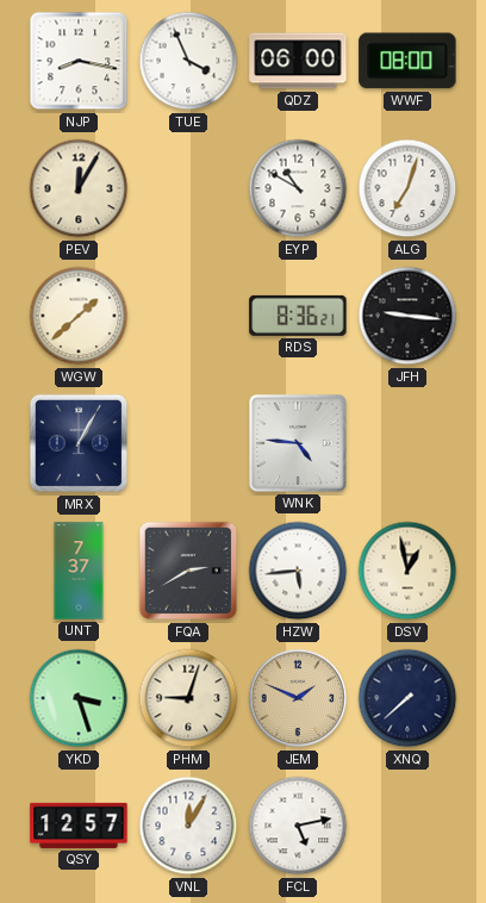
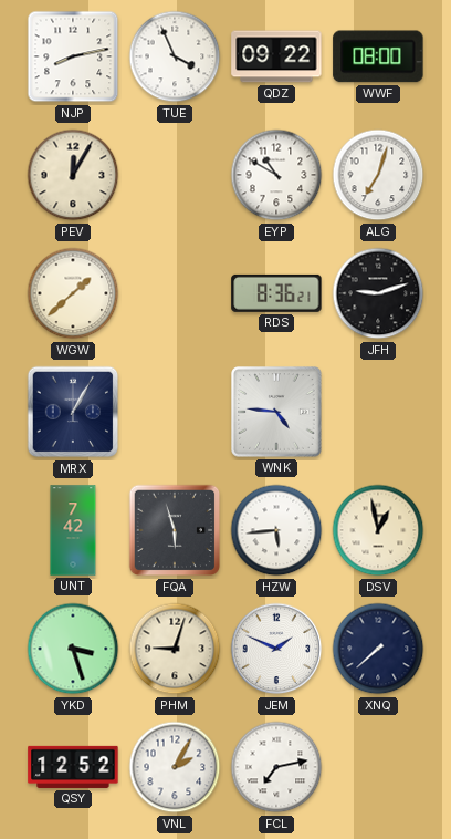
NJP: 8:17 -> 8:13 (73, 56)
QDZ: 06:00 -> 09:22 (276, 56)
JFH: 9:16 -> 9:12 (378, 293)
UNT: 7:37 -> 7:42 (73, 530)
FQA: 2:40 -> 5:57 (175, 530)
JEM dial: champagne -> white (276, 649)
QSY: 12:57 -> 12:52 (73, 767)
VNL: 12:05 -> 2:05 (175, 767)
FCL: 5:13 -> 7:13 (276, 767)
